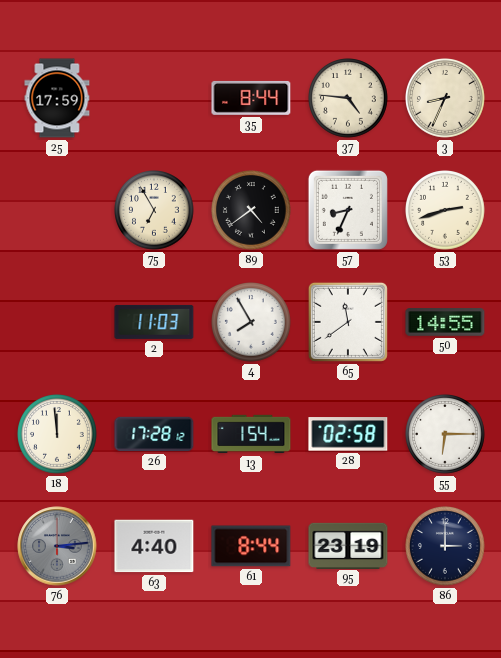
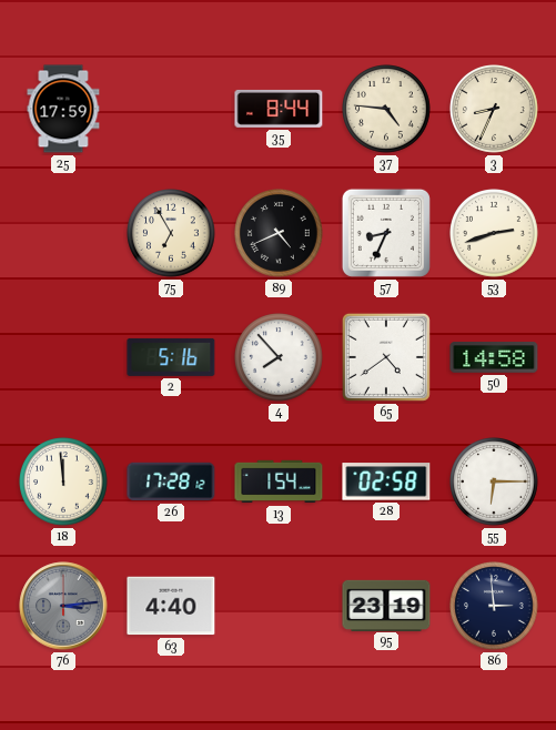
89: 4:39 -> 4:41 (280, 234)
2: 11:03 -> 5:16 (171, 357)
4: 7:55 -> 7:53 (280, 358)
65: 11:39 -> 4:39 (386, 357)
50: 14:55 -> 14:58 (494, 357)
61: 8:44 -> none (251, 546)
86: 3:00 -> 2:59 (495, 607)
